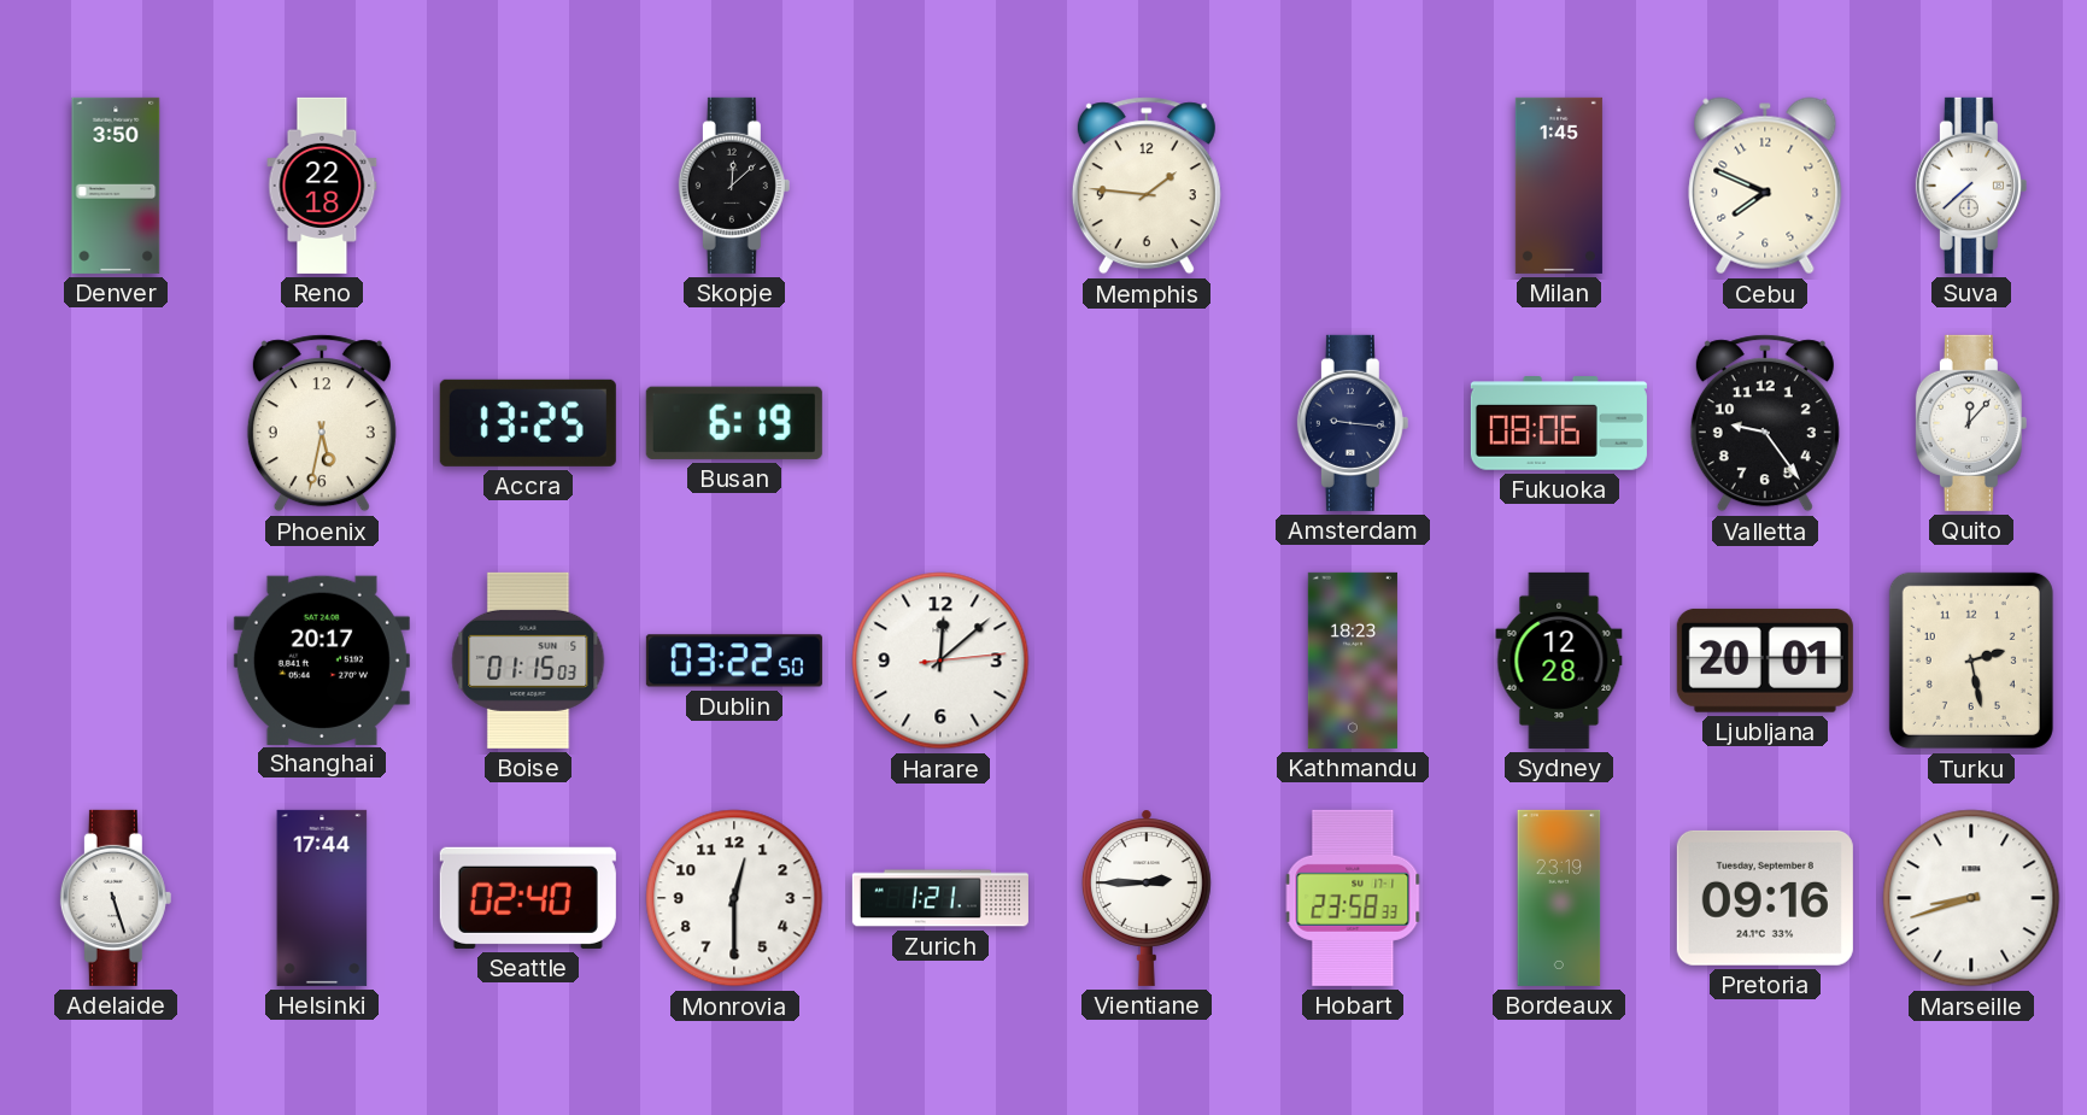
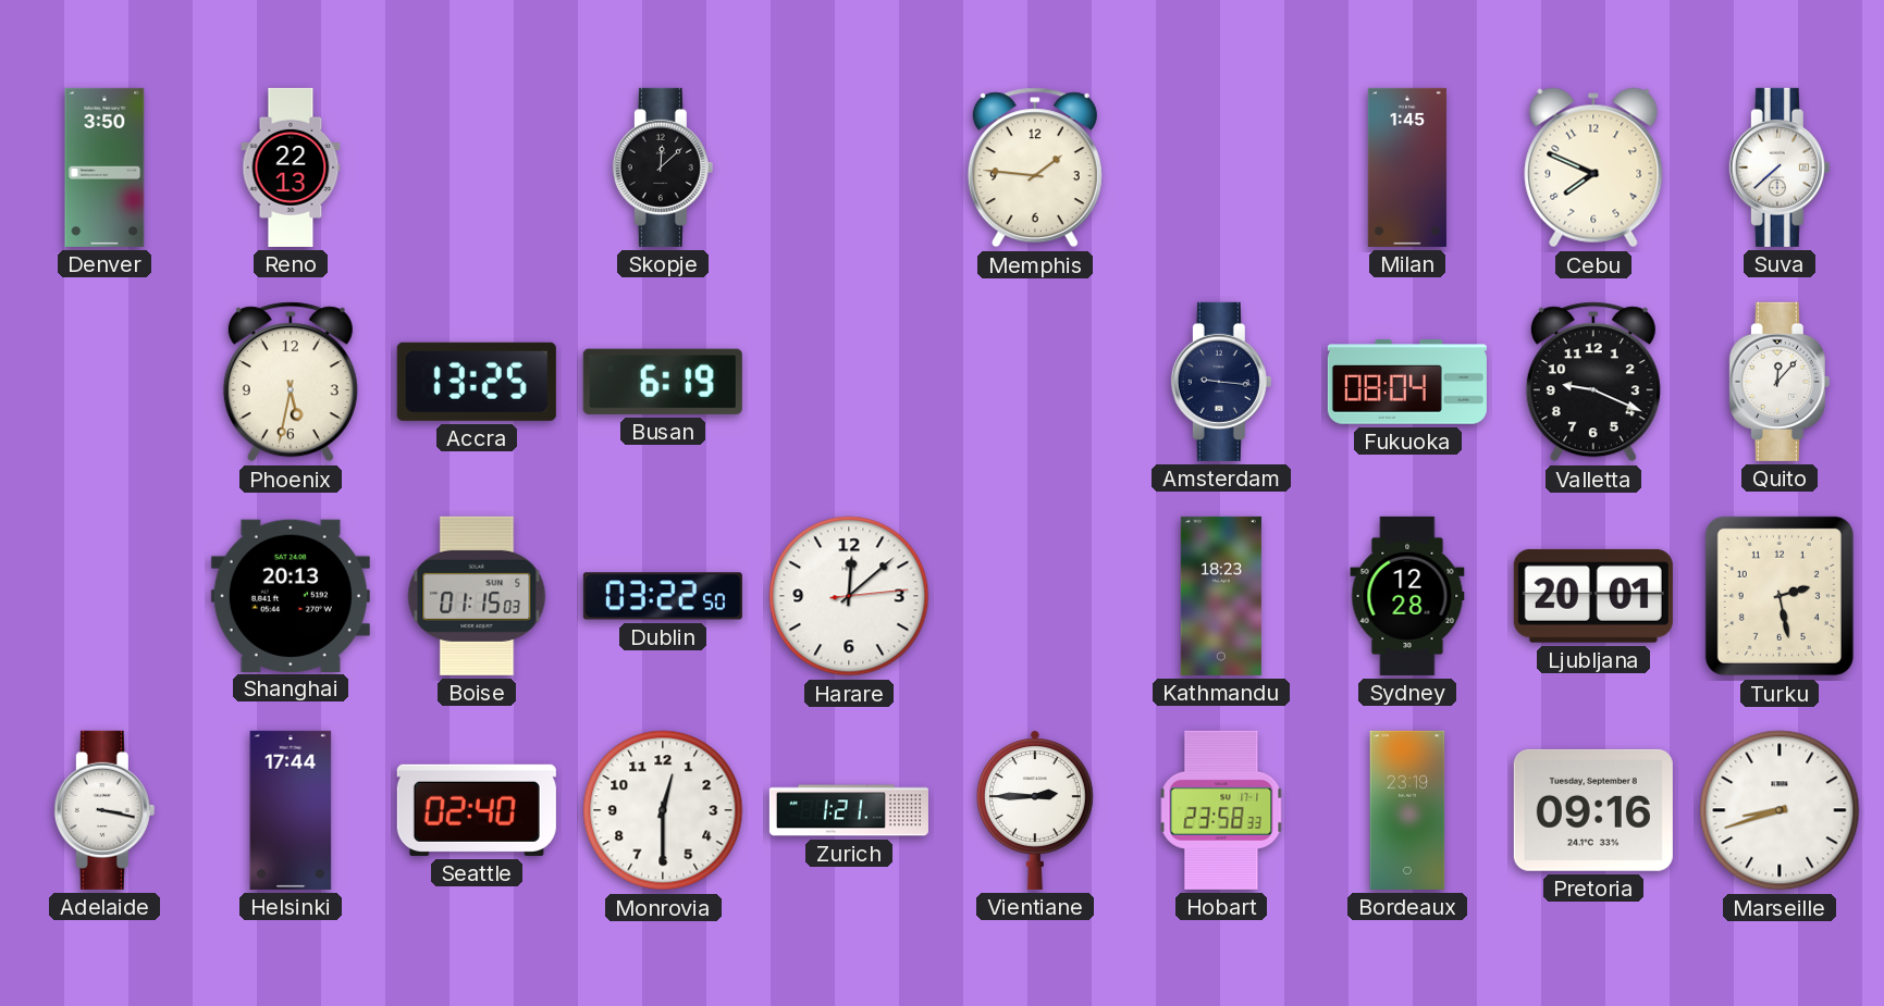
Reno: 22:18 -> 22:13 (291, 167)
Fukuoka: 08:06 -> 08:04 (1407, 382)
Valletta: 9:24 -> 9:19 (1593, 382)
Shanghai: 20:17 -> 20:13 (291, 595)
Adelaide: 5:27 -> 3:17 (104, 810)
